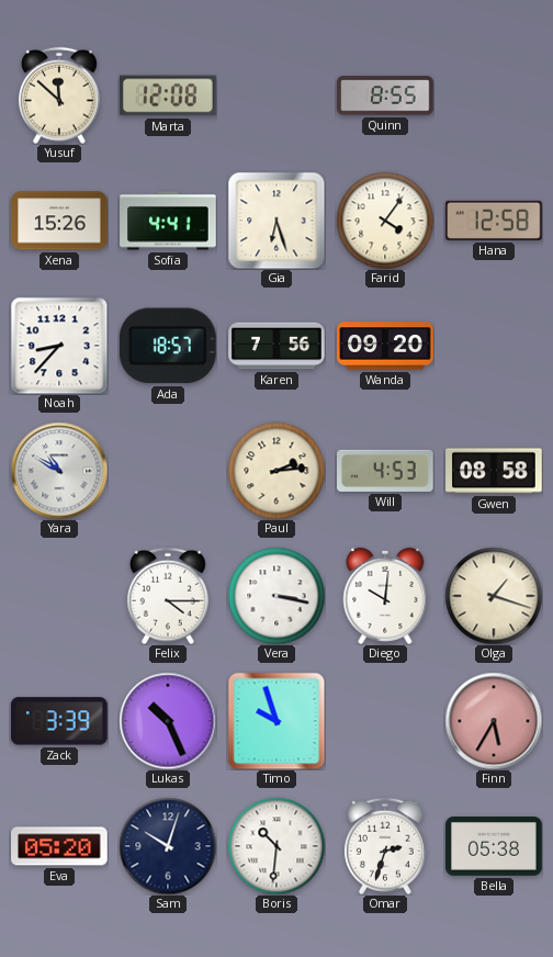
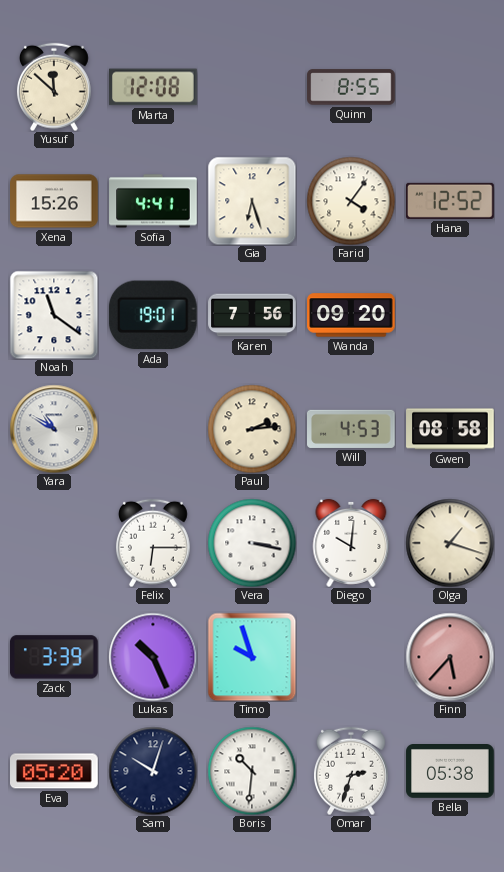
Hana: 12:58 -> 12:52 (451, 201)
Noah: 8:37 -> 11:21 (54, 315)
Ada: 18:57 -> 19:01 (153, 315)
Felix: 4:15 -> 6:15 (153, 543)
Finn: 5:35 -> 5:37 (450, 657)
